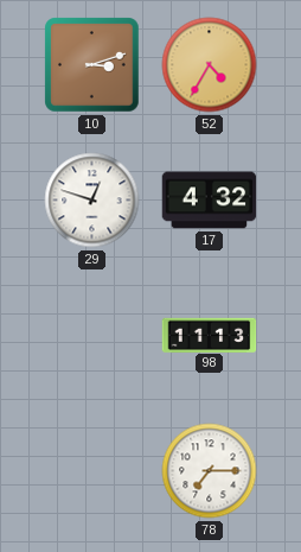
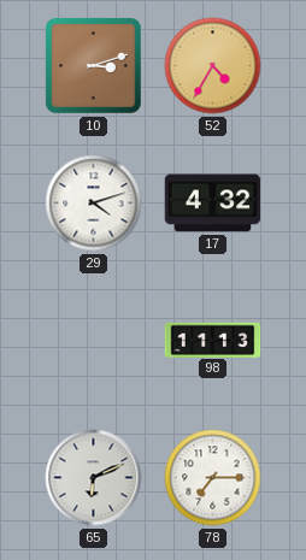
29: 12:48 -> 4:12 (94, 204)
65: none -> 6:11 (94, 478)
